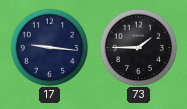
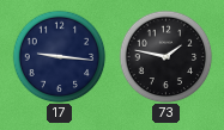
73: 1:45 -> 1:47 (165, 56)
